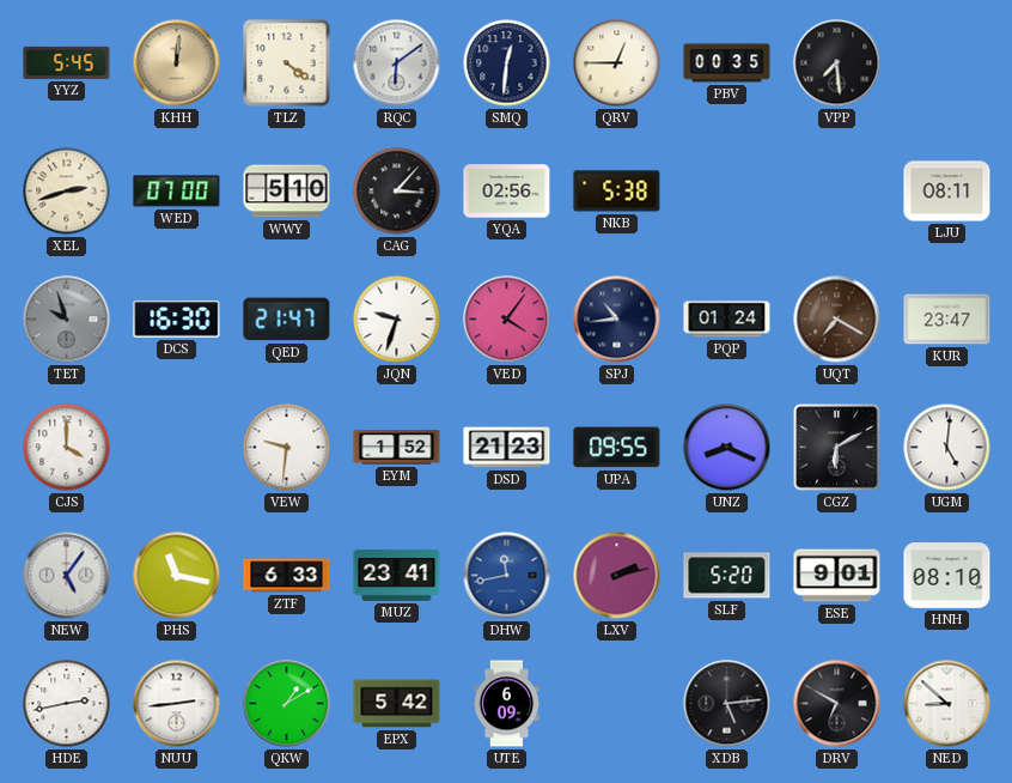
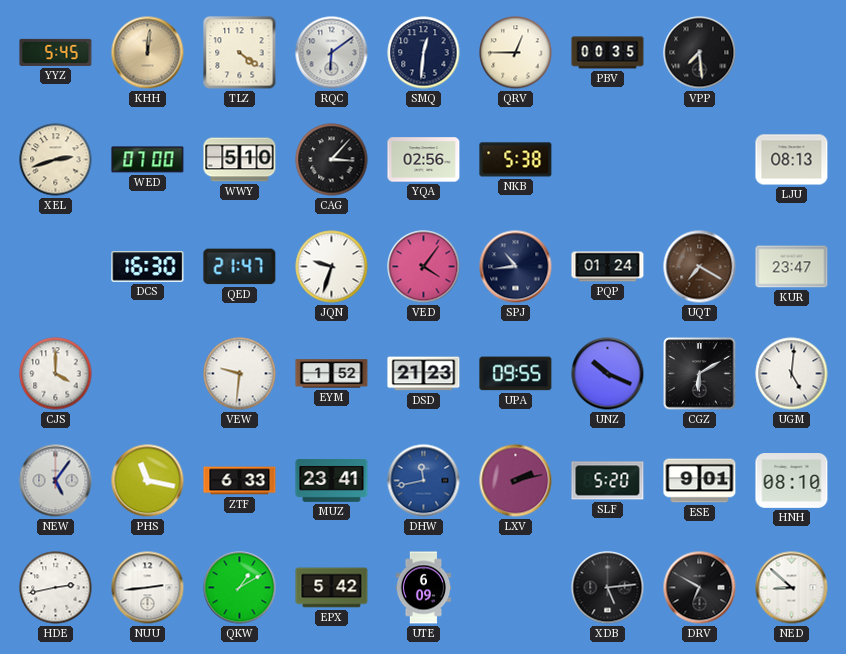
LJU: 08:11 -> 08:13 (792, 160)
TET: 9:57 -> none (67, 320)
UNZ: 8:19 -> 10:19 (608, 374)
